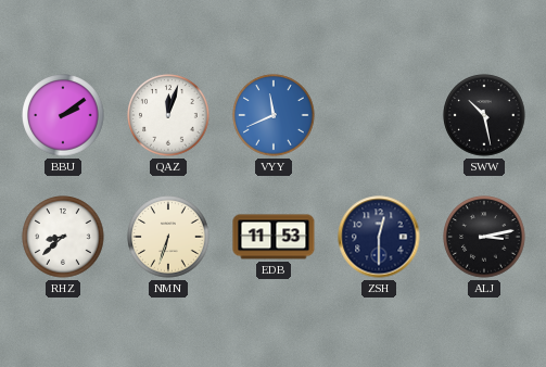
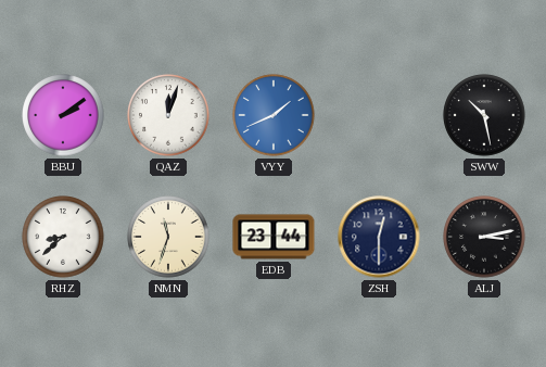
VYY: 11:41 -> 1:41 (274, 115)
NMN: 6:33 -> 11:33 (168, 237)
EDB: 11:53 -> 23:44 (274, 237)
